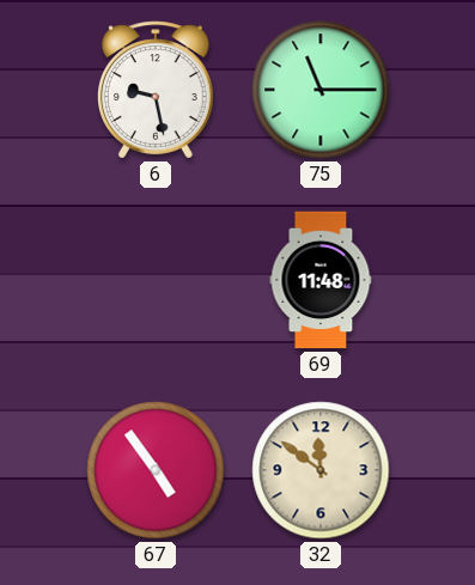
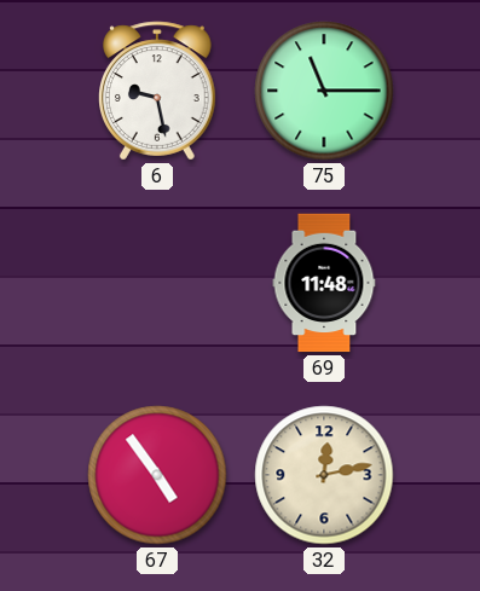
32: 11:51 -> 12:13 (324, 475)
